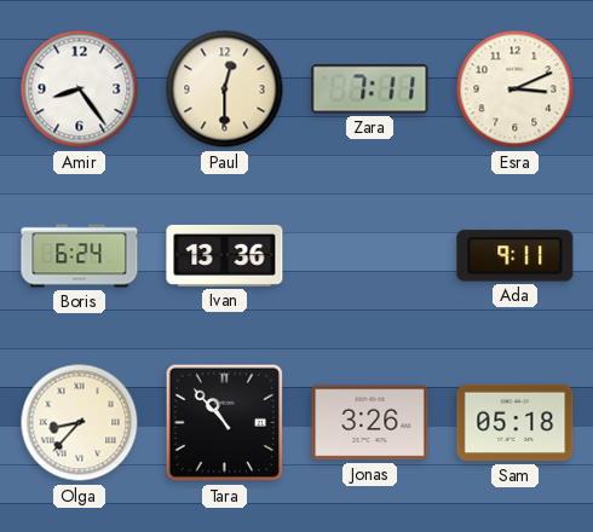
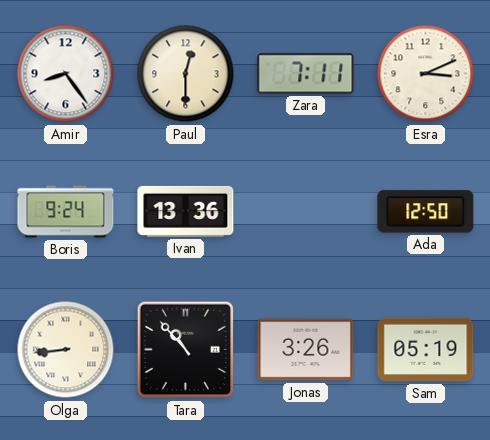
Boris: 6:24 -> 9:24 (66, 212)
Ada: 9:11 -> 12:50 (426, 212)
Olga: 8:37 -> 8:44 (66, 350)
Sam: 05:18 -> 05:19 (426, 350)
